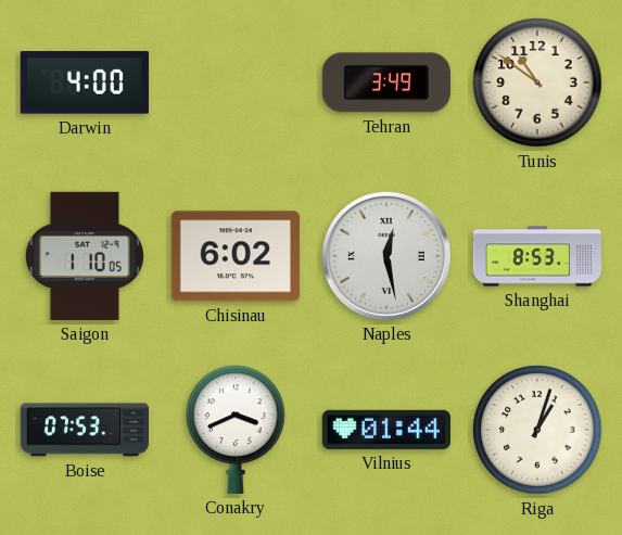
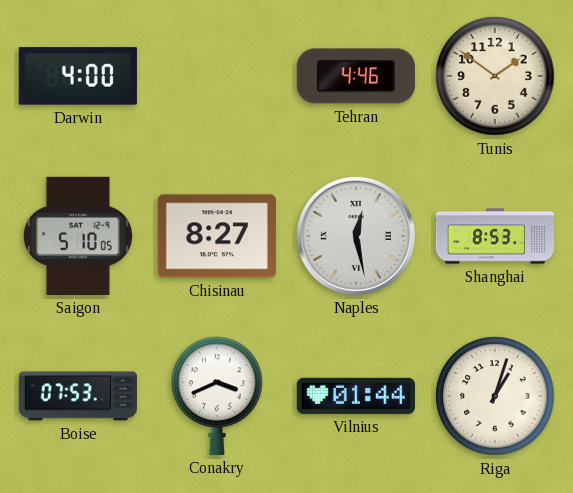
Tehran: 3:49 -> 4:46 (356, 76)
Tunis: 10:51 -> 1:51 (495, 76)
Saigon: 1:10 -> 5:10 (78, 236)
Chisinau: 6:02 -> 8:27 (217, 236)
